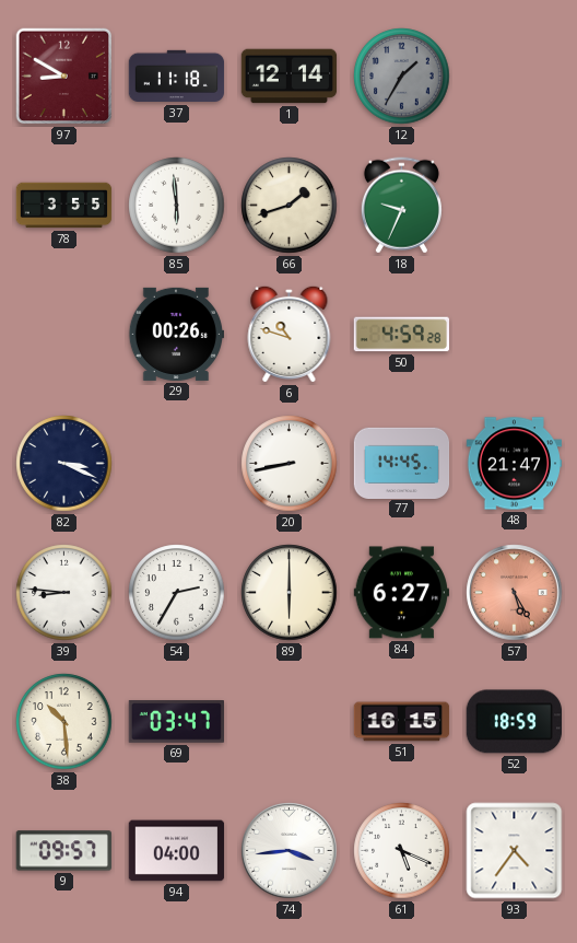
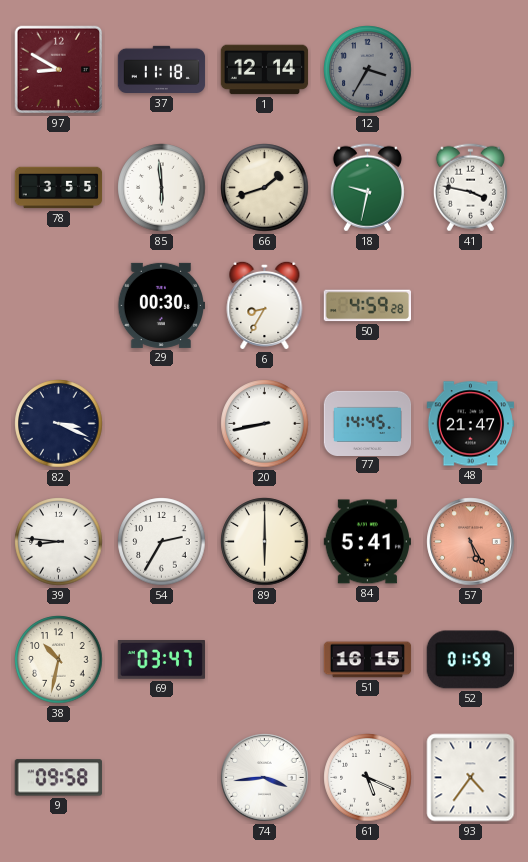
12: 1:35 -> 3:35 (368, 70)
18: 9:34 -> 9:32 (367, 188)
41: none -> 3:47 (470, 188)
29: 00:26 -> 00:30 (160, 305)
6: 10:48 -> 8:35 (265, 305)
84: 6:27 -> 5:41 (367, 542)
38: 10:29 -> 10:32 (59, 660)
52: 18:59 -> 01:59 (470, 660)
9: 09:57 -> 09:58 (58, 778)
94: 04:00 -> none (177, 851)
